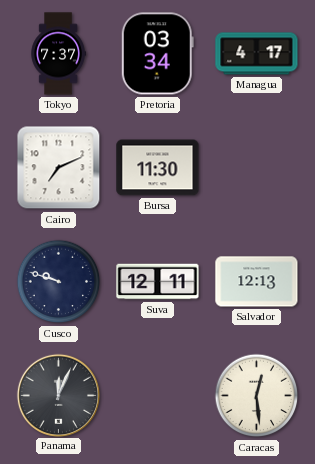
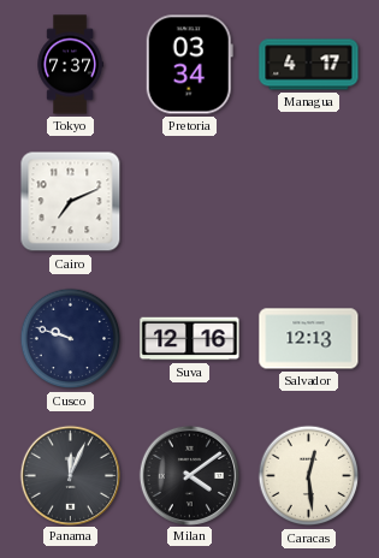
Bursa: 11:30 -> none (158, 168)
Suva: 12:11 -> 12:16 (190, 339)
Milan: none -> 4:09 (189, 475)
